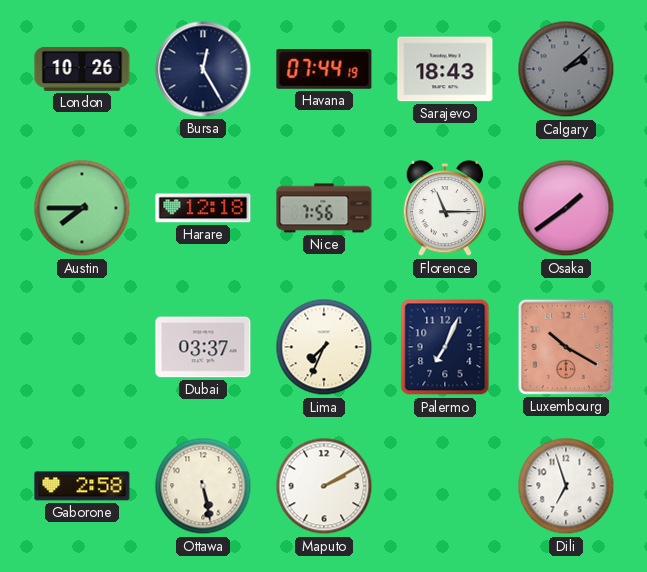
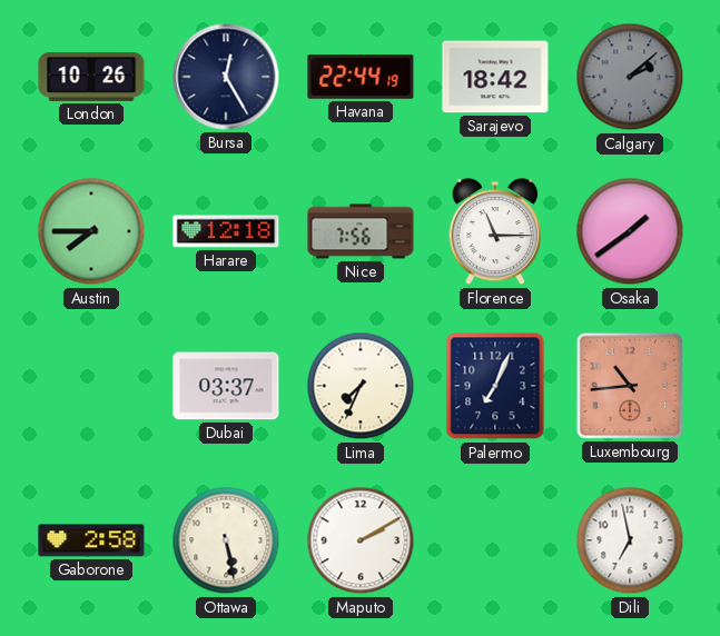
Havana: 07:44 -> 22:44 (361, 77)
Sarajevo: 18:43 -> 18:42 (495, 77)
Luxembourg: 10:20 -> 10:44 (630, 386)
Dili: 6:57 -> 6:58 (630, 540)
